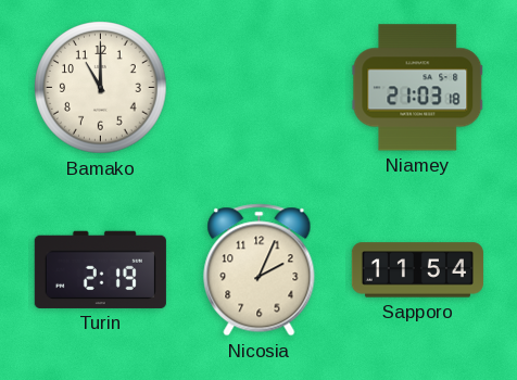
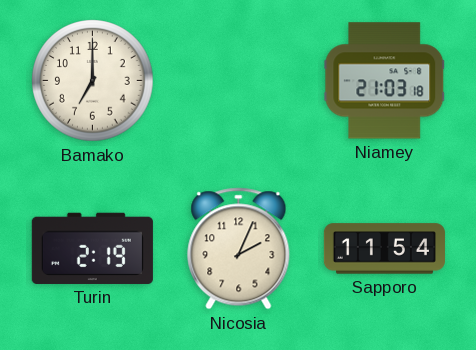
Bamako: 11:00 -> 7:00 (93, 81)
